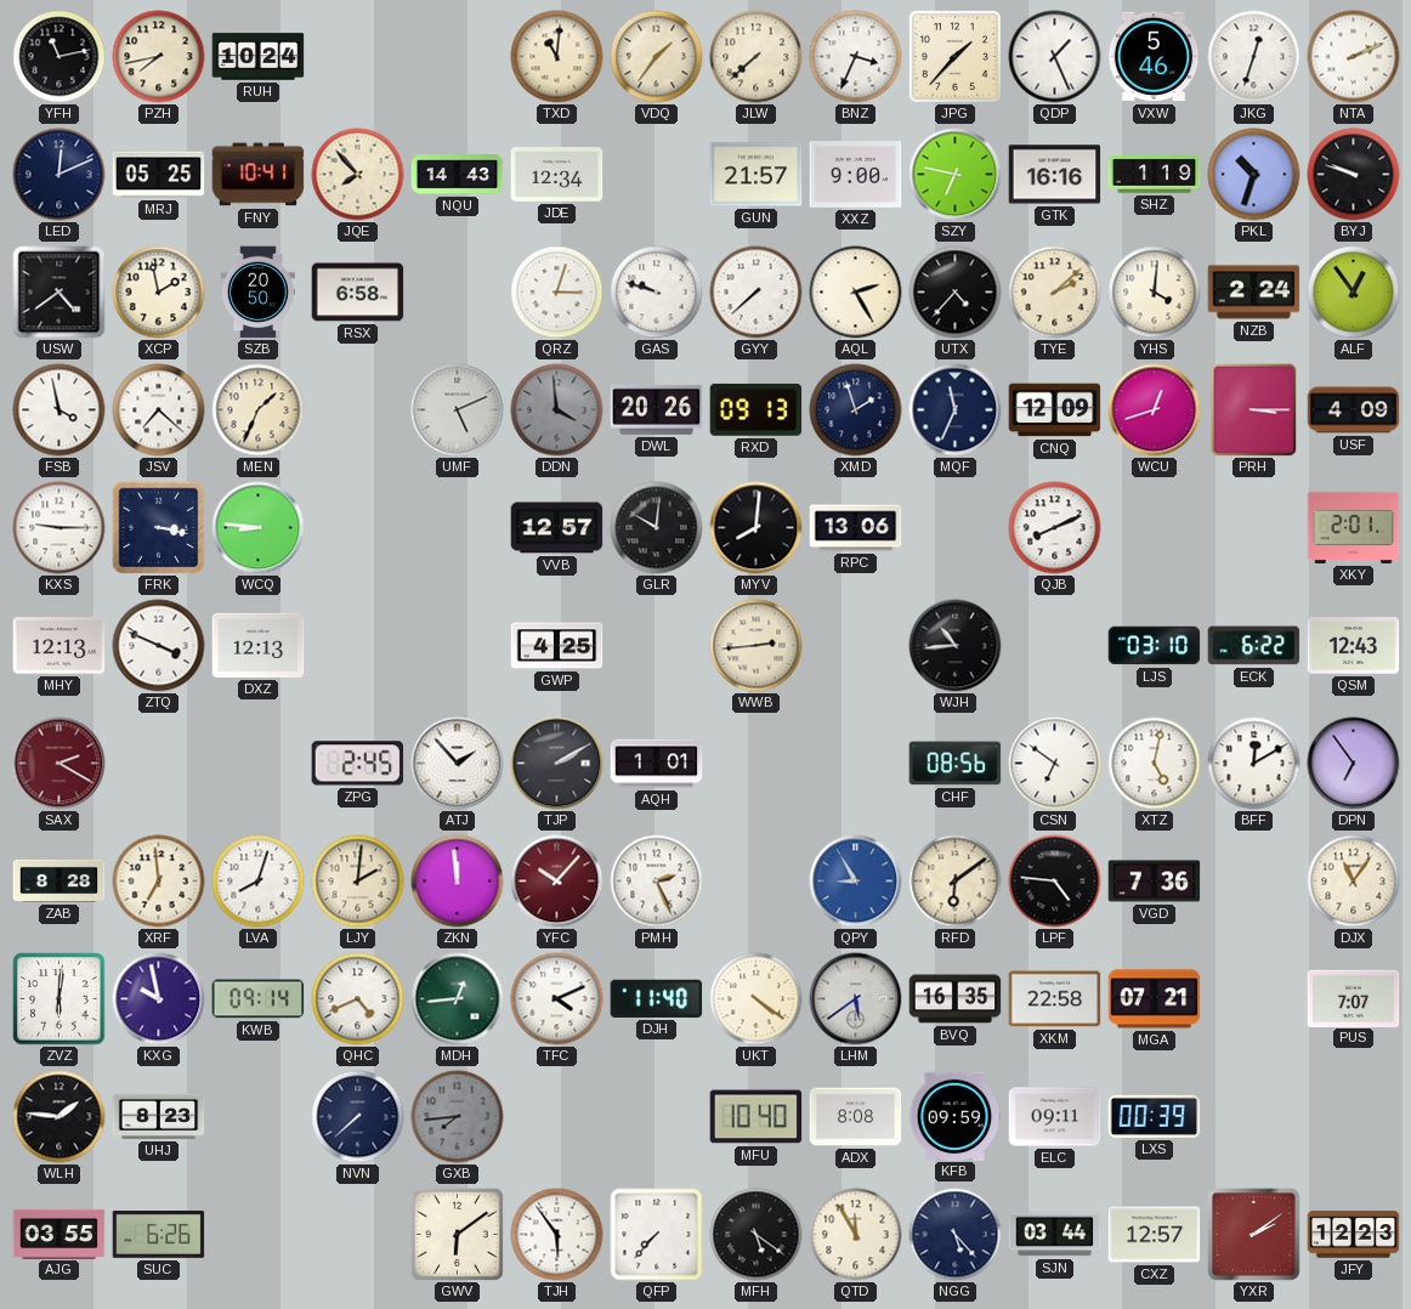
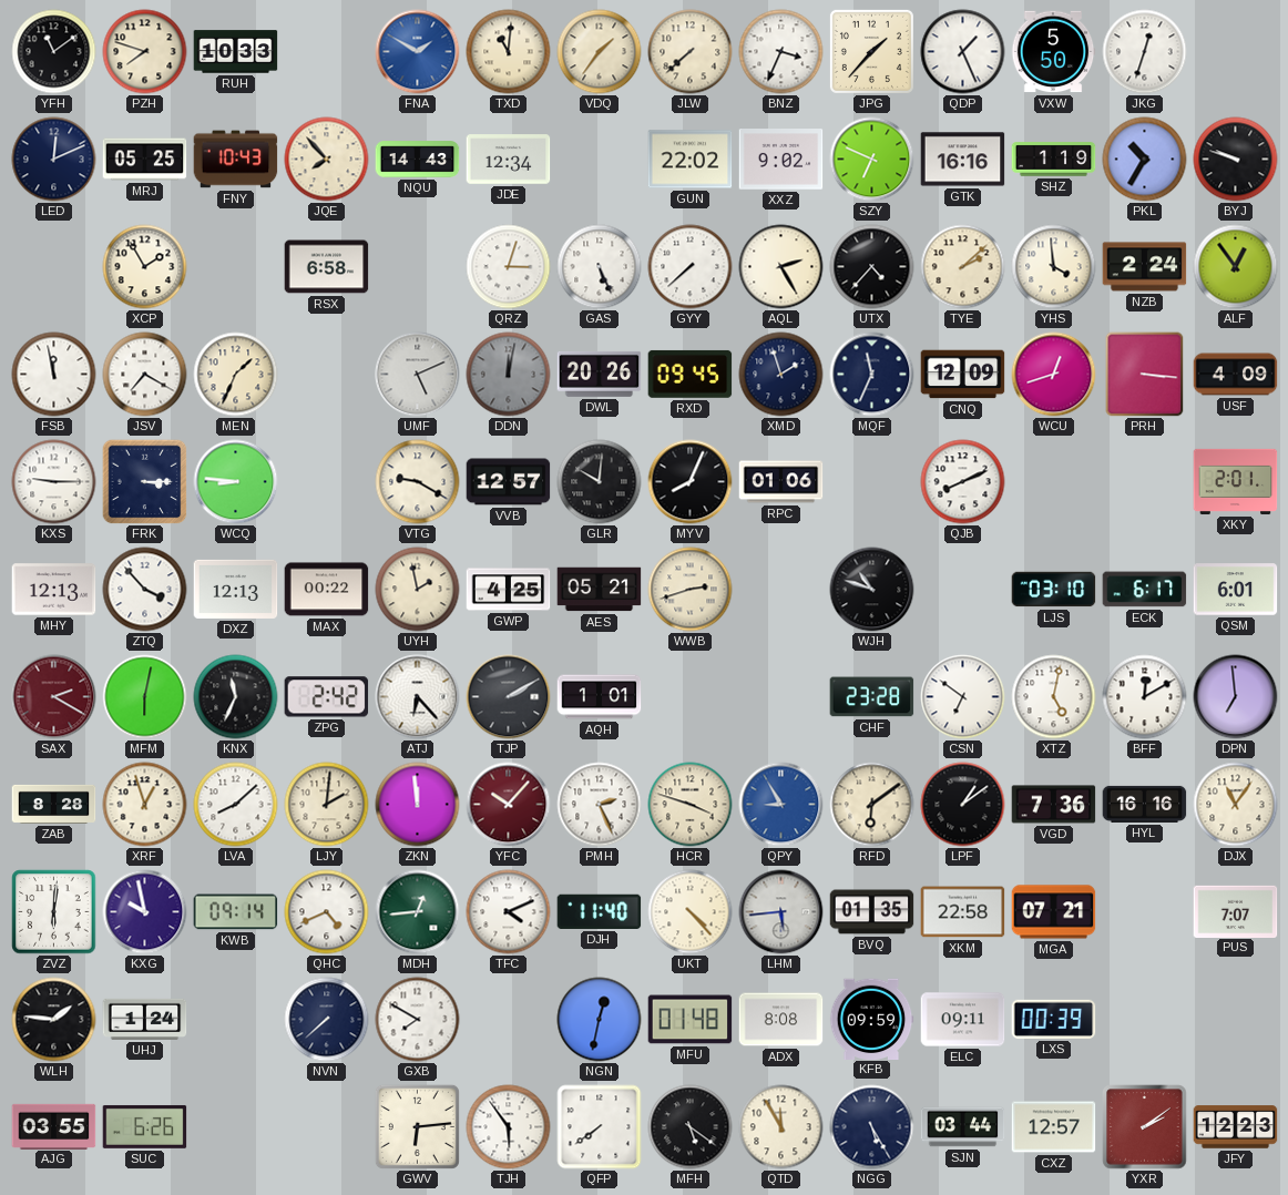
YFH: 11:13 -> 11:09 (54, 52)
PZH: 7:43 -> 7:48 (145, 52)
RUH: 10:24 -> 10:33 (236, 52)
FNA: none -> 1:50 (418, 52)
VXW: 5:46 -> 5:50 (1053, 52)
NTA: 2:11 -> none (1354, 57)
FNY: 10:41 -> 10:43 (236, 160)
GUN: 21:57 -> 22:02 (691, 160)
XXZ: 9:00 -> 9:02 (781, 160)
SZY: 6:47 -> 6:49 (872, 160)
PKL: 10:33 -> 10:35 (1145, 160)
USW: 4:39 -> none (59, 293)
XCP: 1:58 -> 1:55 (145, 267)
SZB: 20:50 -> none (257, 293)
GAS: 9:48 -> 5:26 (600, 267)
YHS: 4:01 -> 3:59 (1054, 267)
FSB: 3:58 -> 11:58 (54, 375)
JSV: 7:22 -> 7:20 (145, 375)
DDN: 3:59 -> 12:02 (509, 375)
RXD: 09:13 -> 09:45 (691, 374)
PRH: 3:15 -> 3:16 (1145, 375)
FRK: 3:17 -> 3:15 (144, 481)
VTG: none -> 9:20 (418, 482)
MYV: 8:01 -> 8:04 (691, 482)
RPC: 13:06 -> 01:06 (781, 482)
ZTQ: 3:49 -> 3:53 (145, 590)
MAX: none -> 00:22 (327, 590)
UYH: none -> 1:58 (418, 590)
AES: none -> 05:21 (600, 590)
WWB: 2:44 -> 2:42 (691, 590)
WJH: 10:44 -> 10:48 (872, 590)
ECK: 6:22 -> 6:17 (1145, 590)
QSM: 12:43 -> 6:01 (1236, 590)
MFM: none -> 6:02 (145, 697)
KNX: none -> 11:34 (236, 697)
ZPG: 2:45 -> 2:42 (327, 697)
ATJ: 1:53 -> 6:23 (418, 697)
CHF: 08:56 -> 23:28 (872, 697)
DPN: 6:54 -> 6:59 (1236, 697)
XRF: 6:59 -> 12:57 (145, 805)
LVA: 8:03 -> 8:08 (236, 805)
HCR: none -> 3:48 (691, 805)
LPF: 4:46 -> 1:09 (963, 805)
HYL: none -> 16:16 (1145, 804)
UKT: 4:21 -> 4:23 (691, 912)
LHM: 5:39 -> 5:44 (781, 912)
BVQ: 16:35 -> 01:35 (872, 912)
UHJ: 8:23 -> 1:24 (145, 1019)
GXB: 7:44 -> 7:50 (418, 1020)
GXB dial: grey -> white (418, 1020)
NGN: none -> 12:32 (600, 1020)
MFU: 10:40 -> 01:48 (691, 1020)
GWV: 6:09 -> 6:14 (417, 1126)
QFP: 7:37 -> 7:39 (600, 1127)
NGG: 5:23 -> 5:25 (872, 1127)
